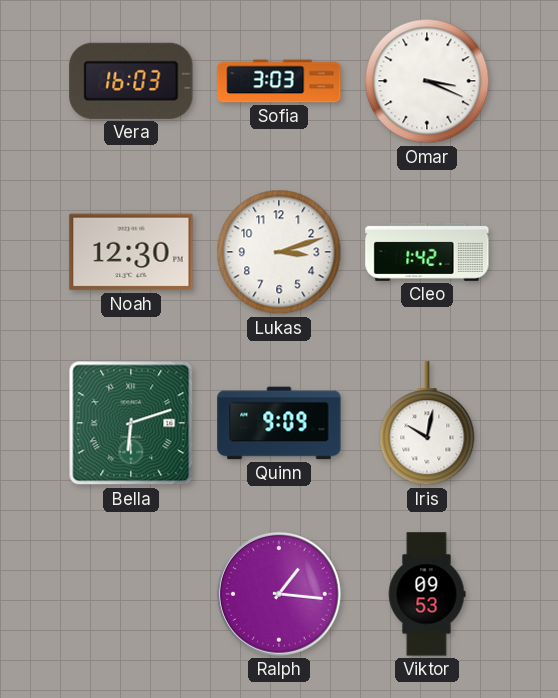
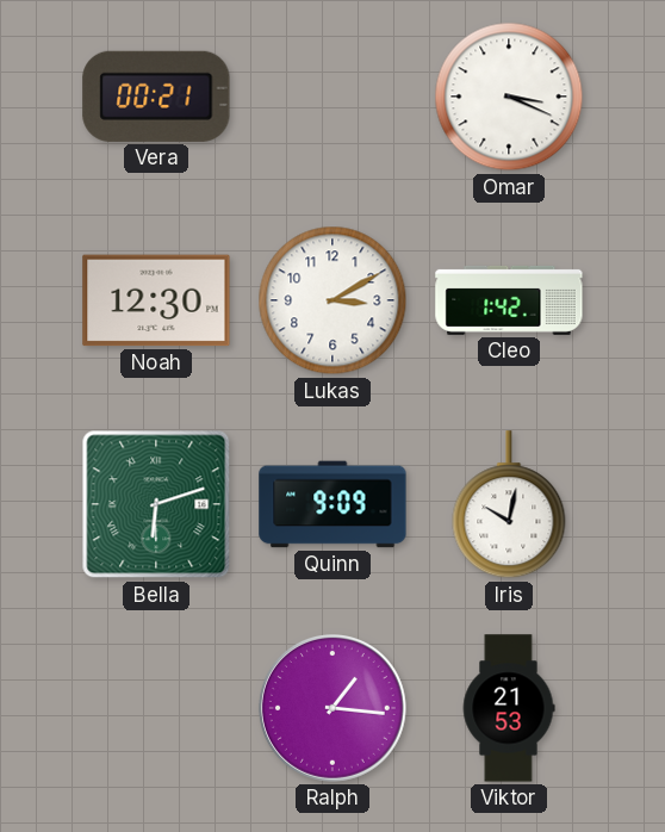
Vera: 16:03 -> 00:21 (156, 97)
Sofia: 3:03 -> none (279, 81)
Lukas: 3:12 -> 3:10 (332, 300)
Viktor: 09:53 -> 21:53 (509, 708)
